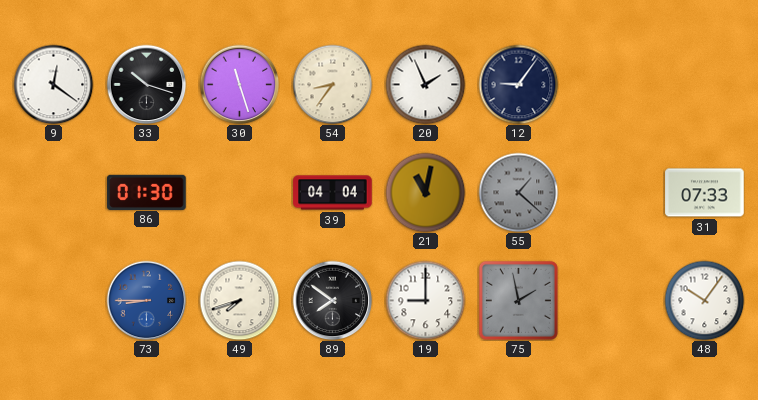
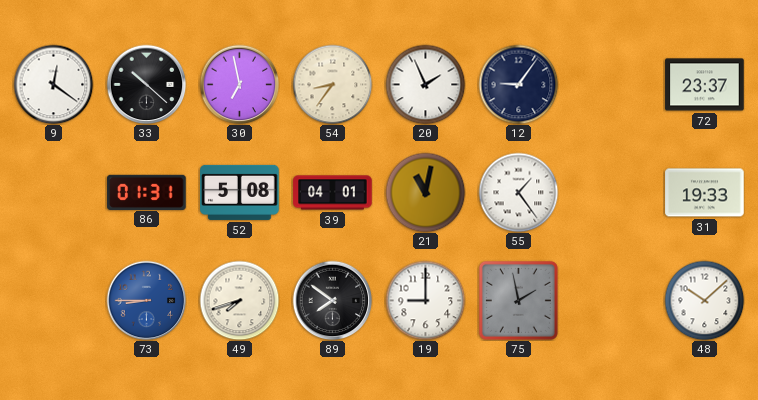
33: 10:18 -> 10:22 (146, 84)
30: 11:27 -> 6:58 (239, 84)
72: none -> 23:37 (705, 85)
86: 01:30 -> 01:31 (147, 192)
52: none -> 5:08 (240, 192)
39: 04:04 -> 04:01 (333, 193)
55: 1:22 -> 1:24 (518, 192)
55 dial: grey -> white (518, 192)
31: 07:33 -> 19:33 (705, 193)
48: 10:06 -> 10:08 (704, 300)
